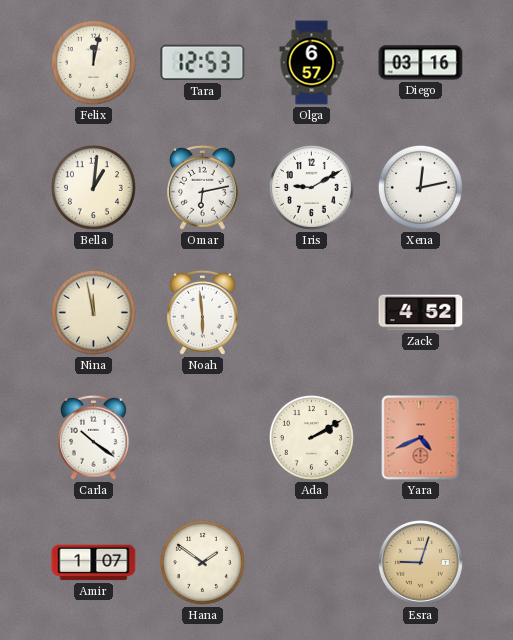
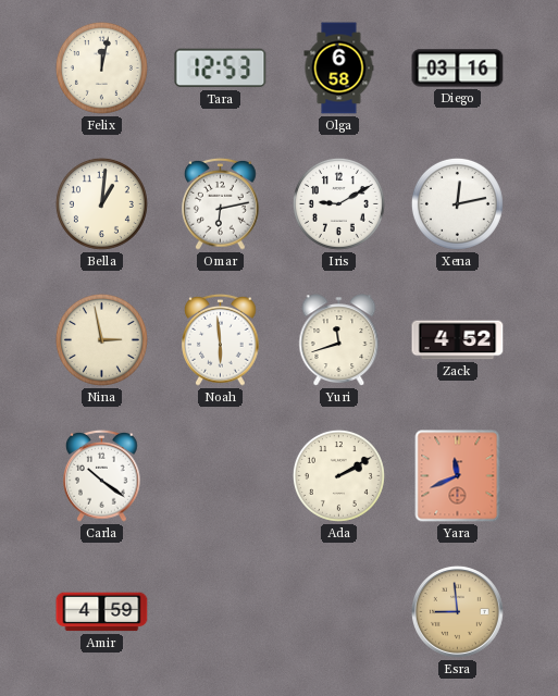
Olga: 6:57 -> 6:58 (339, 69)
Nina: 11:58 -> 2:58 (101, 339)
Yuri: none -> 11:42 (339, 340)
Yara: 4:41 -> 11:41 (458, 476)
Amir: 1:07 -> 4:59 (102, 612)
Hana: 1:51 -> none (202, 562)
Esra: 9:03 -> 8:59 (458, 612)
